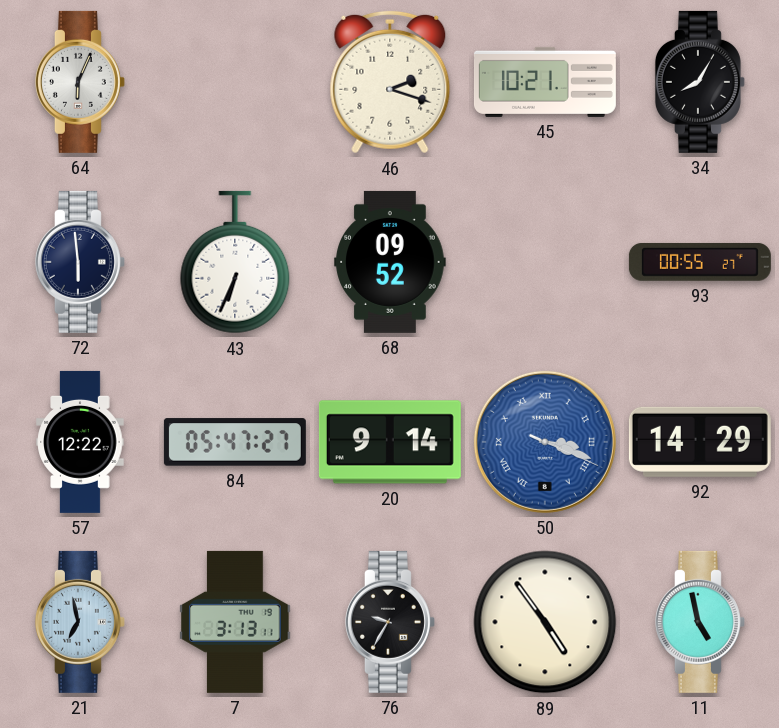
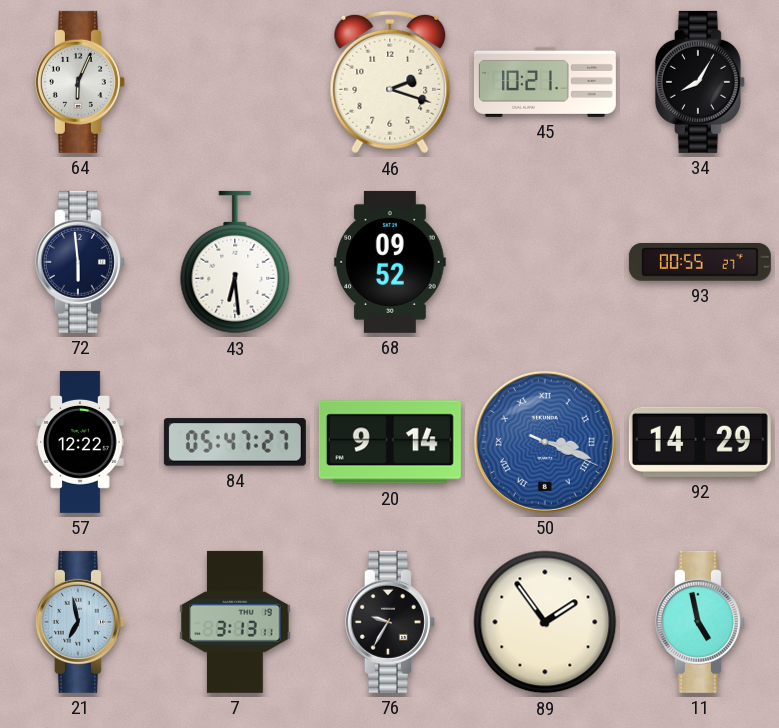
43: 6:34 -> 6:29 (235, 262)
89: 4:54 -> 1:54 (545, 622)
